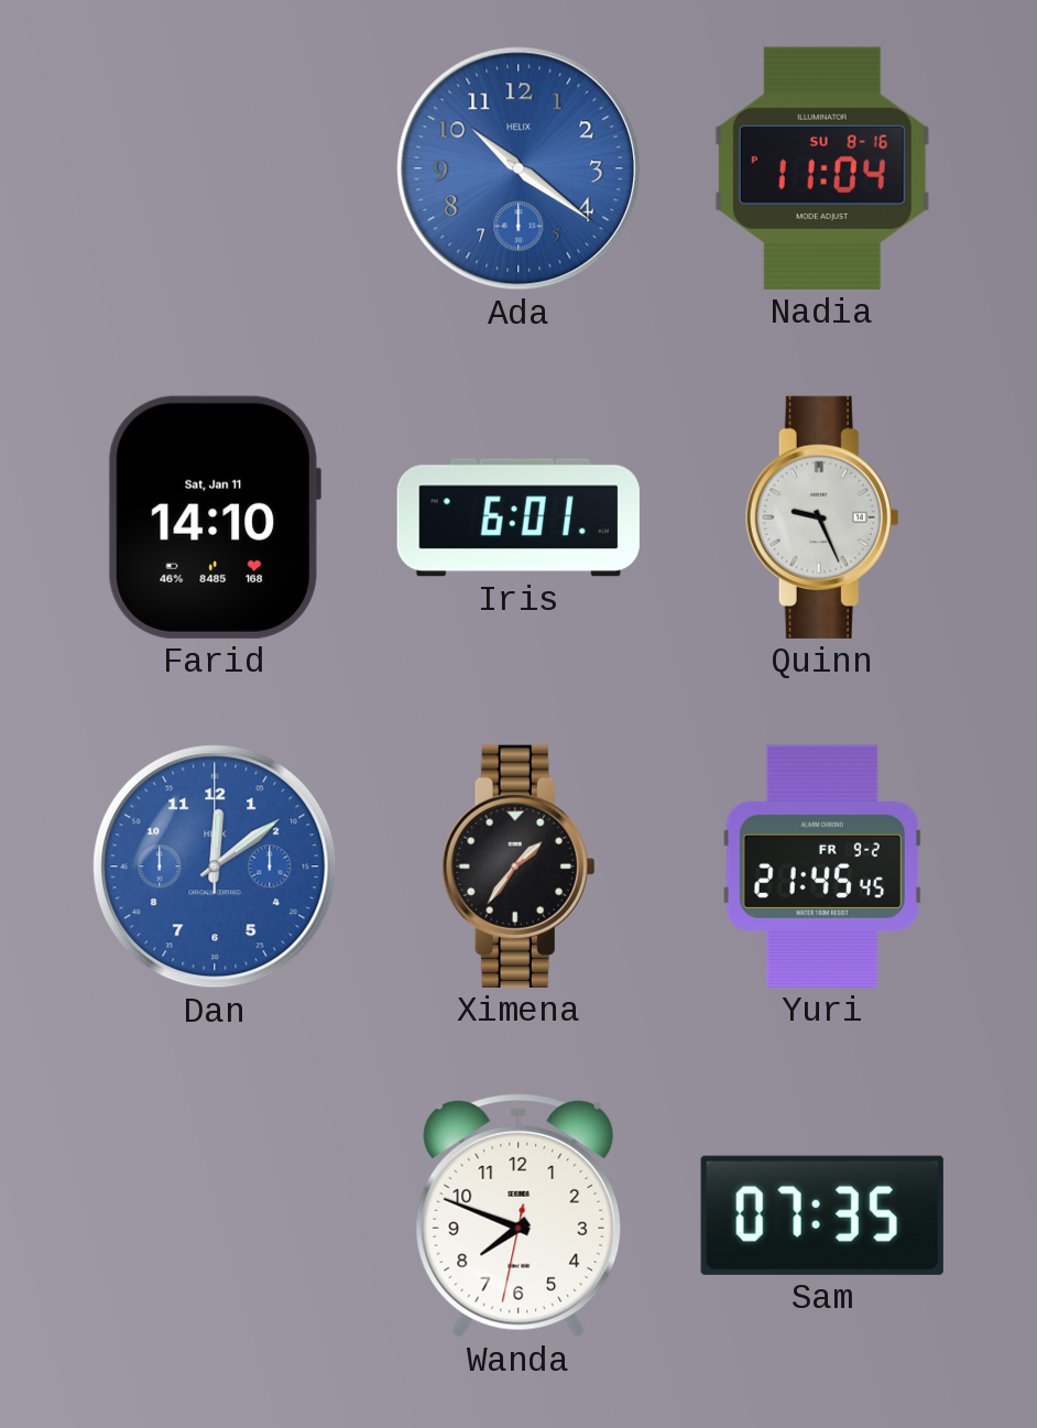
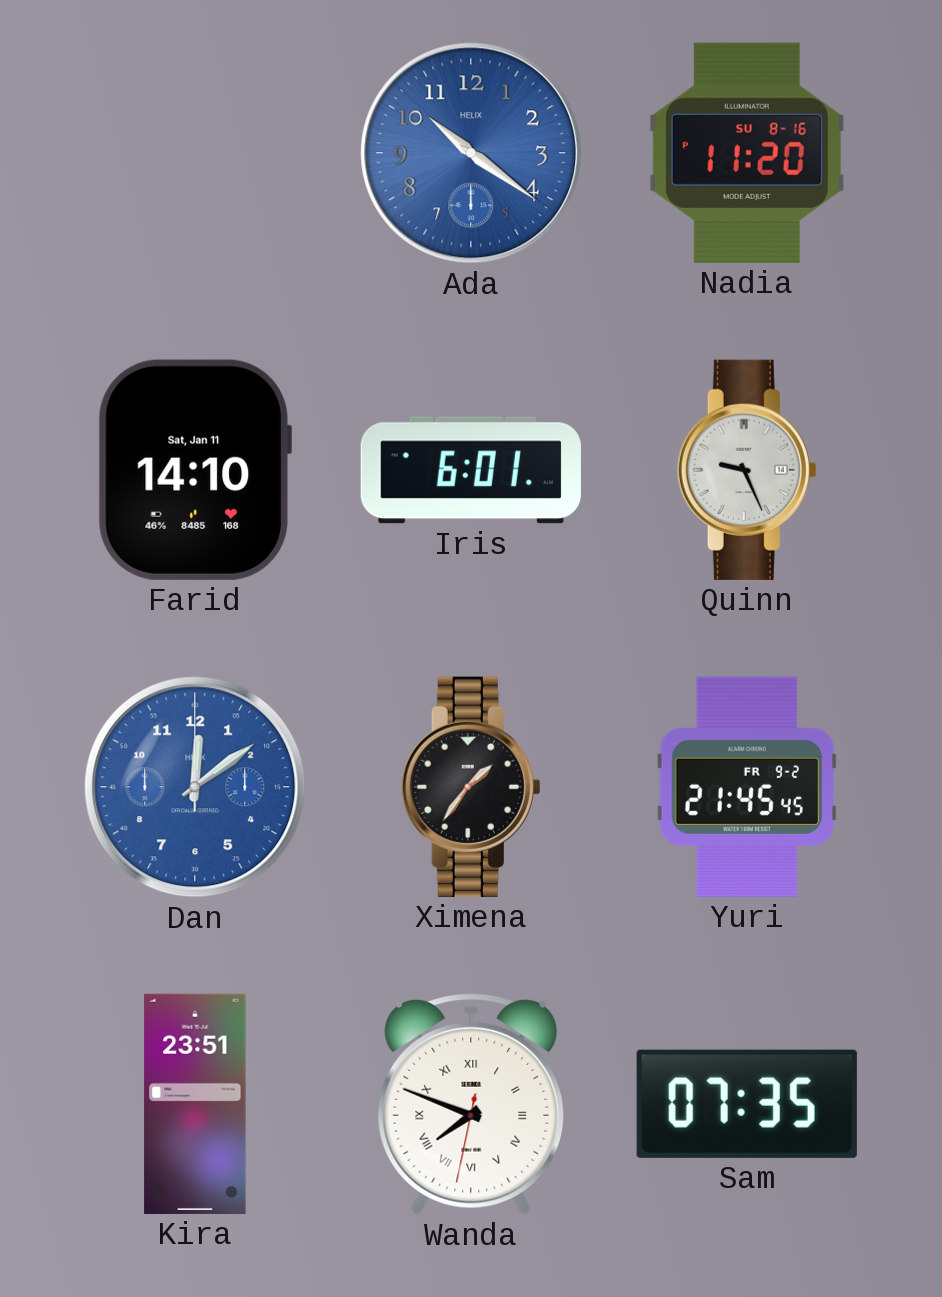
Nadia: 11:04 -> 11:20 (747, 153)
Kira: none -> 23:51 (195, 1104)
Wanda numerals: Arabic -> Roman (471, 1104)
